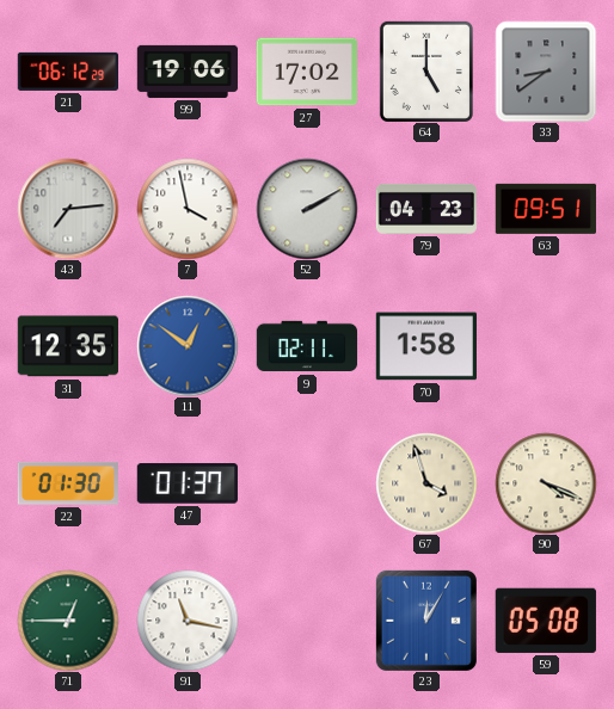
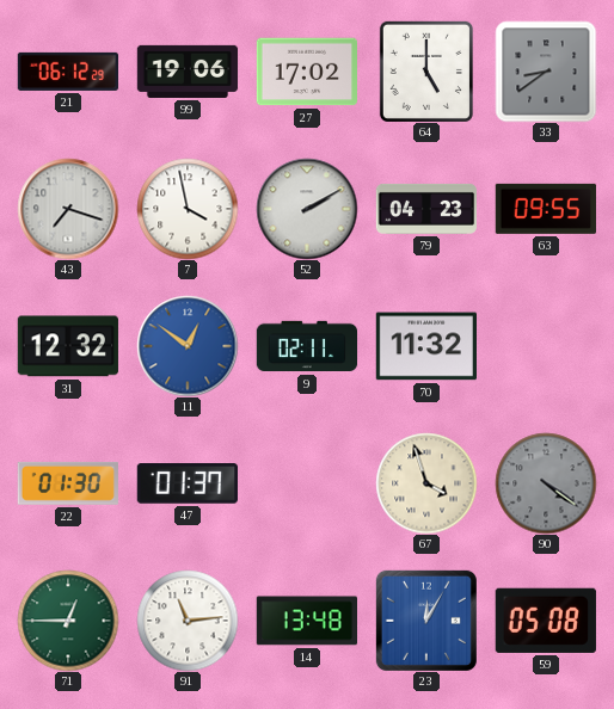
43: 7:14 -> 7:18 (68, 209)
63: 09:51 -> 09:55 (546, 209)
31: 12:35 -> 12:32 (68, 346)
70: 1:58 -> 11:32 (425, 346)
90: 4:19 -> 4:21 (546, 483)
90 dial: cream -> grey (546, 483)
91: 11:17 -> 11:14 (188, 621)
14: none -> 13:48 (306, 621)
